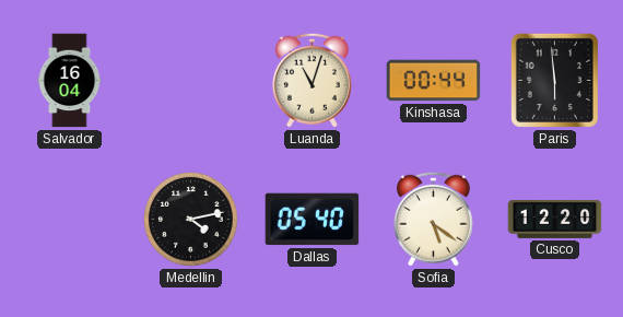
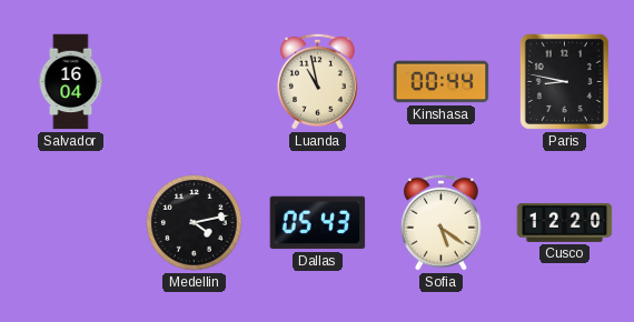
Luanda: 11:03 -> 10:58 (317, 81)
Paris: 5:59 -> 8:47 (564, 81)
Dallas: 05:40 -> 05:43 (318, 223)
